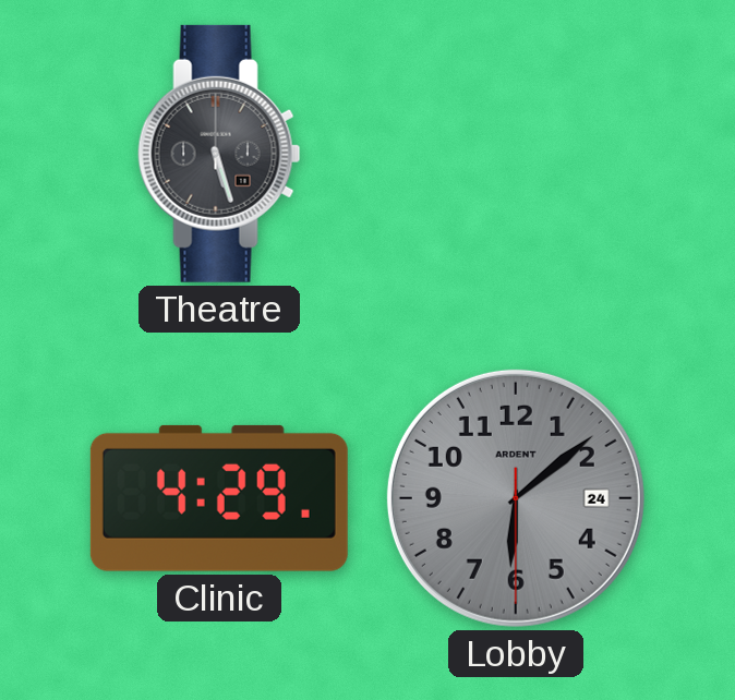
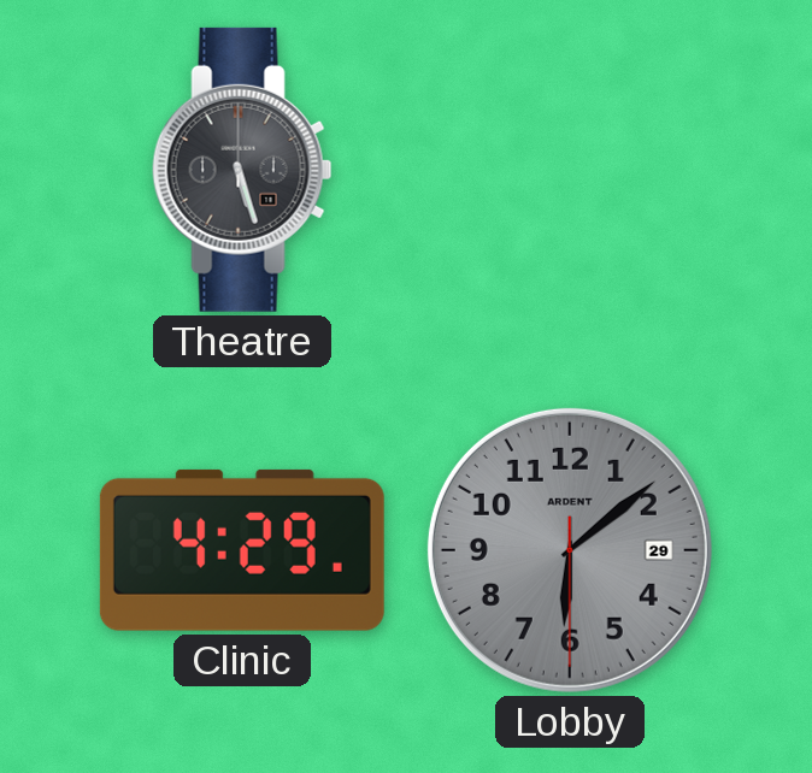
Lobby date: 24 -> 29 (570, 550)
